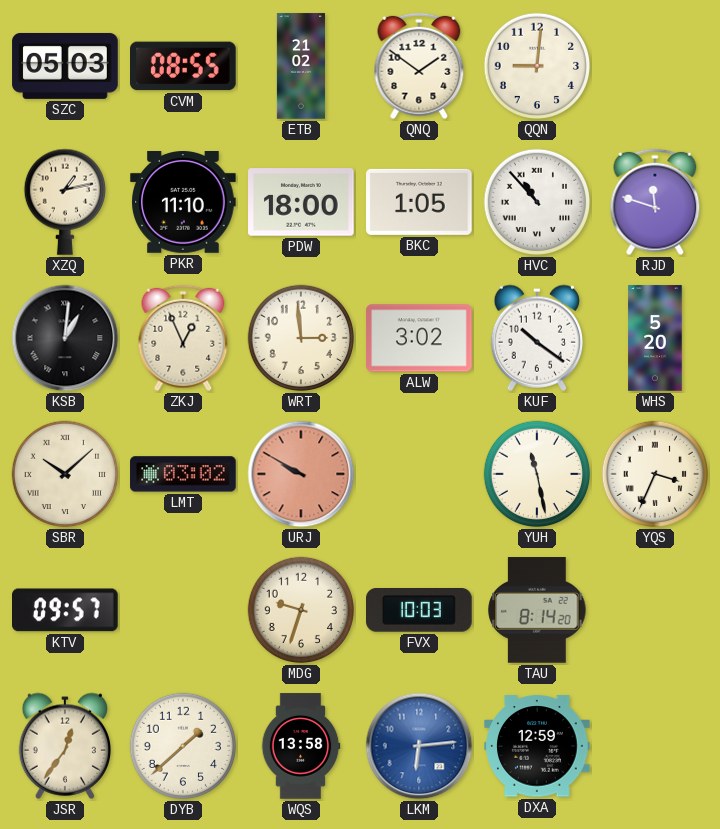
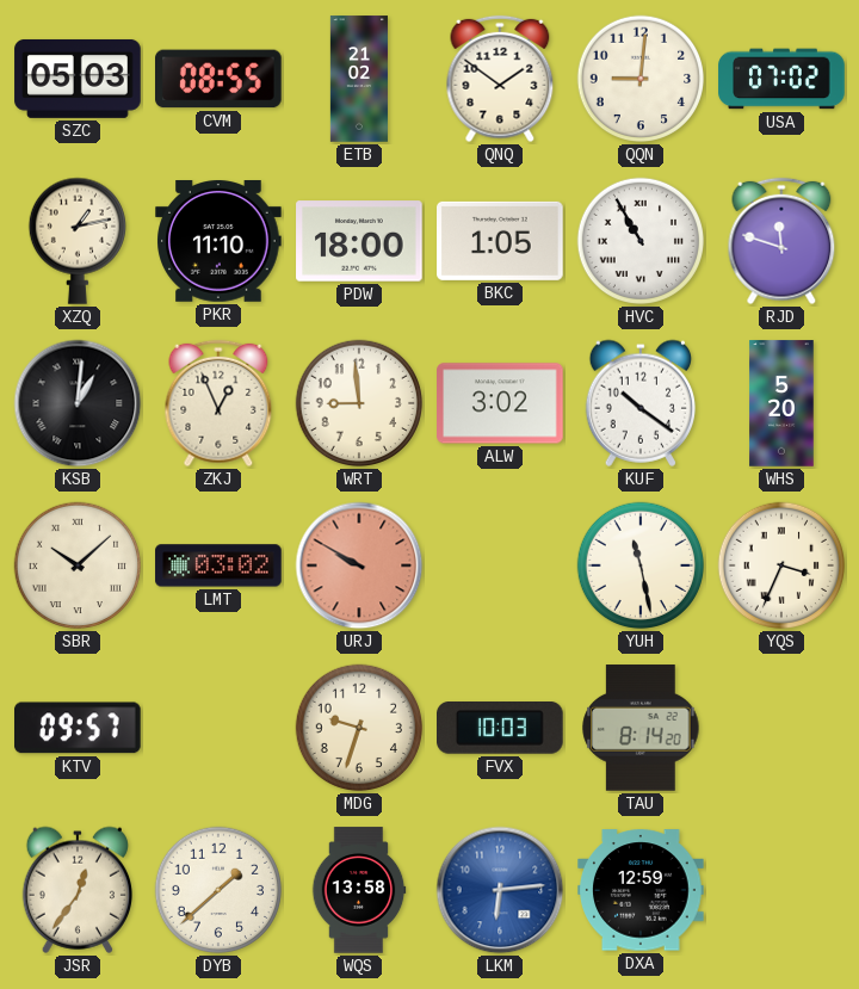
USA: none -> 07:02 (781, 79)
HVC: 10:53 -> 10:55 (641, 241)
WRT: 2:59 -> 8:59 (359, 403)
